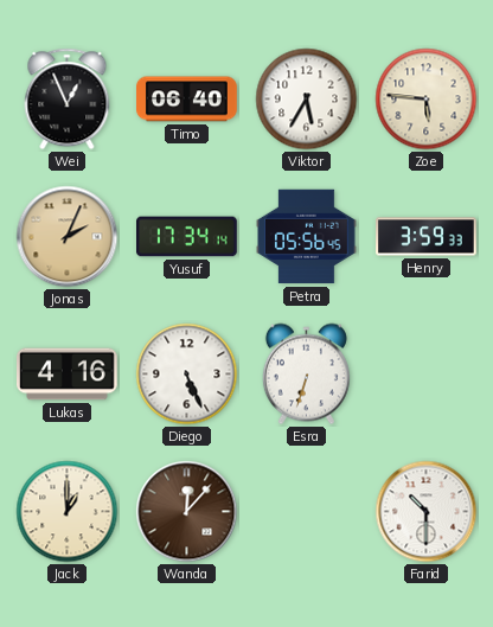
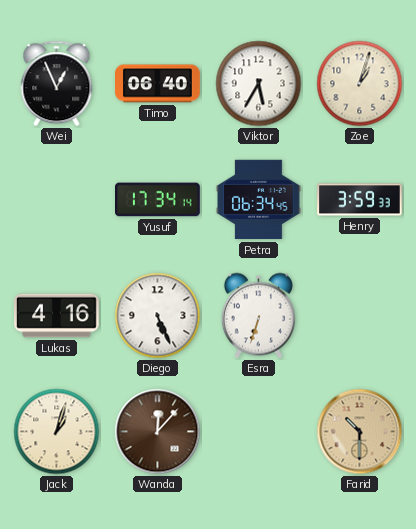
Zoe: 5:46 -> 1:03 (360, 84)
Jonas: 2:04 -> none (68, 237)
Petra: 05:56 -> 06:34 (259, 200)
Jack: 1:00 -> 1:03 (57, 432)
Farid dial: white -> champagne (360, 432)
